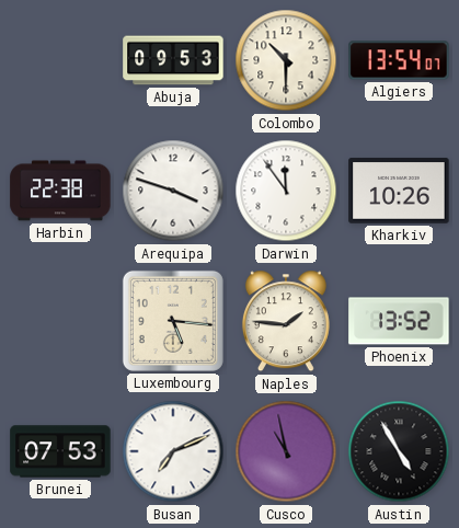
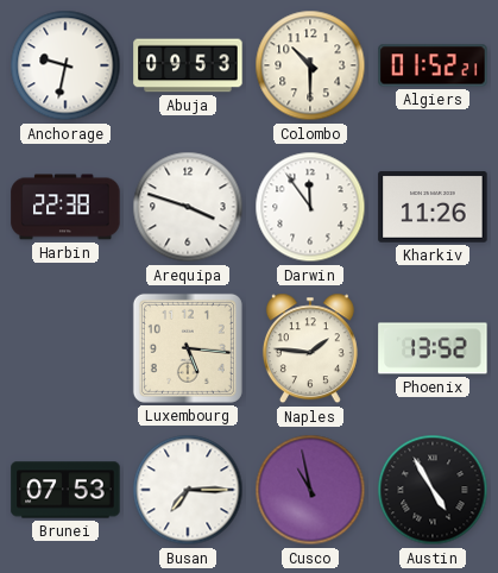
Anchorage: none -> 9:32 (65, 65)
Algiers: 13:54 -> 01:52 (433, 65)
Kharkiv: 10:26 -> 11:26 (433, 207)
Busan: 7:11 -> 7:15 (188, 490)
